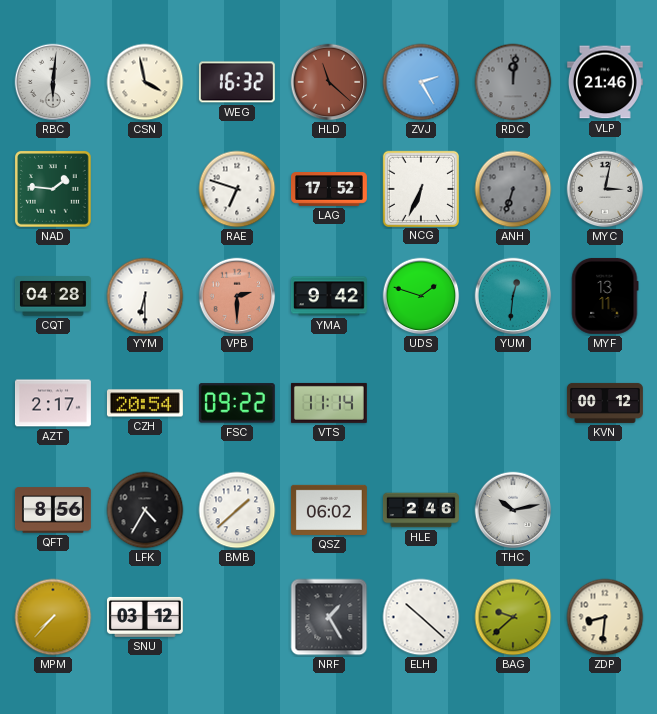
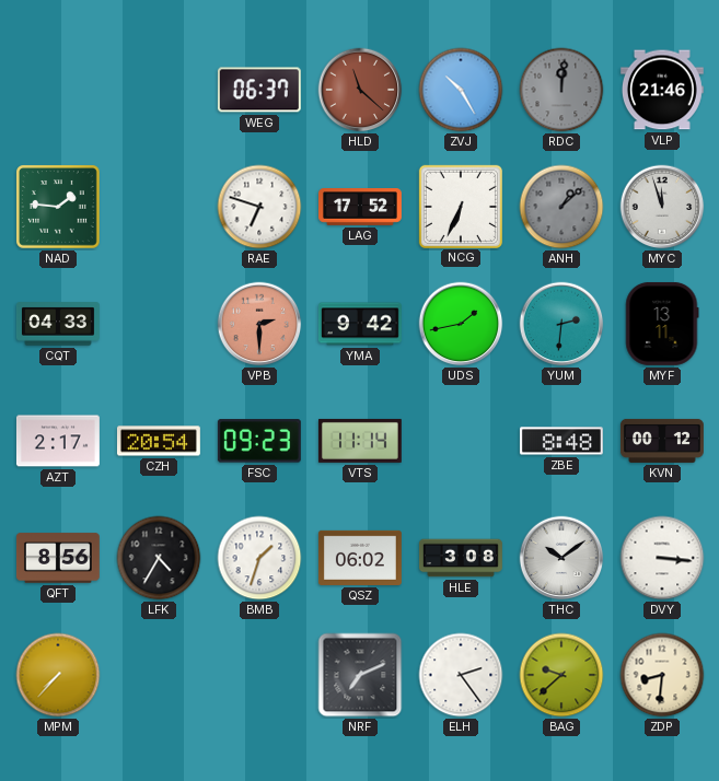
RBC: 6:01 -> none (53, 82)
CSN: 3:58 -> none (145, 82)
WEG: 16:32 -> 06:37 (259, 90)
ZVJ: 2:25 -> 10:25 (461, 90)
ANH: 6:33 -> 1:08 (561, 207)
MYC: 3:02 -> 11:57 (662, 207)
CQT: 04:28 -> 04:33 (58, 324)
YYM: 6:30 -> none (145, 296)
UDS: 1:48 -> 1:43 (461, 324)
YUM: 12:31 -> 2:31 (561, 324)
FSC: 09:22 -> 09:23 (259, 441)
ZBE: none -> 8:48 (561, 441)
BMB: 1:38 -> 1:33 (259, 558)
HLE: 2:46 -> 3:08 (462, 558)
THC: 10:13 -> 10:09 (561, 558)
DVY: none -> 3:16 (662, 558)
SNU: 03:12 -> none (145, 617)
NRF: 1:25 -> 7:11 (360, 675)
ELH: 10:22 -> 2:24 (461, 675)
